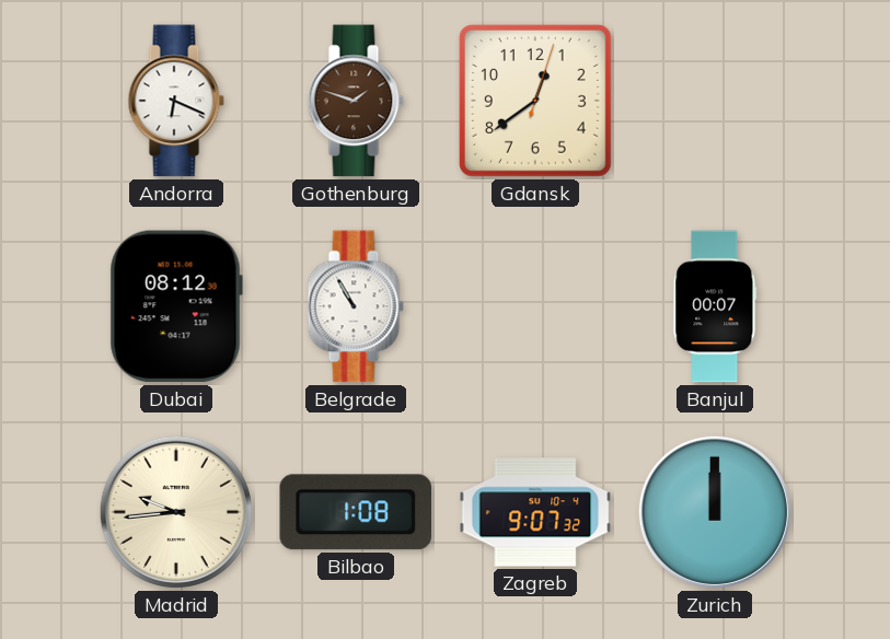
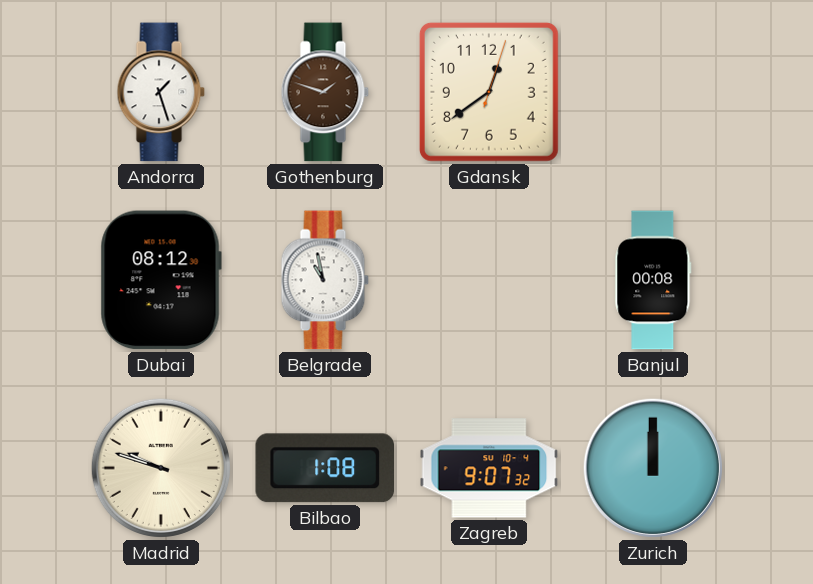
Andorra: 6:19 -> 1:27 (161, 92)
Belgrade: 10:55 -> 10:58 (325, 280)
Banjul: 00:07 -> 00:08 (653, 280)
Madrid: 9:44 -> 9:48 (161, 468)
